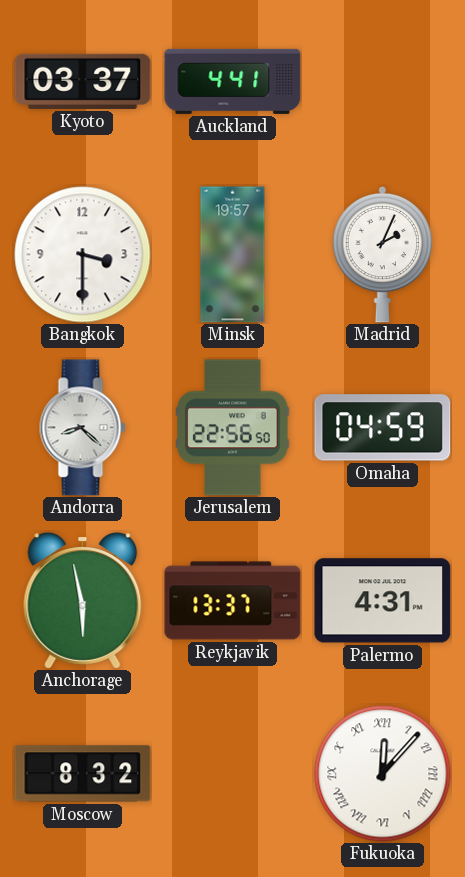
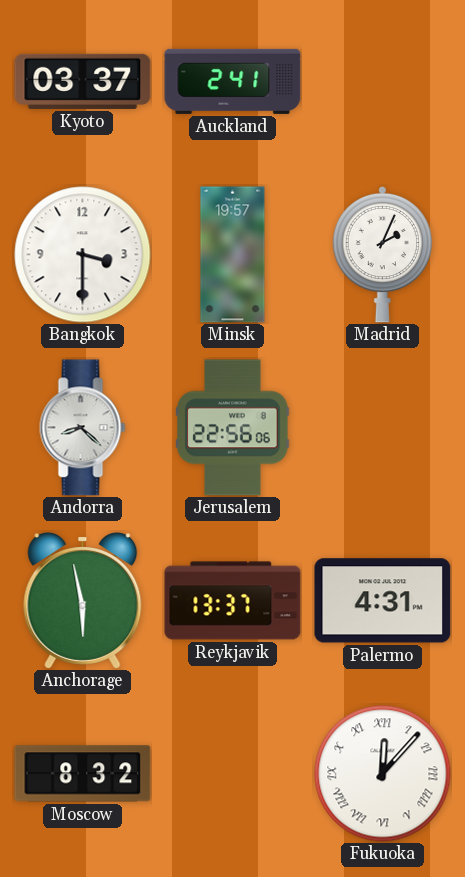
Auckland: 4:41 -> 2:41 (233, 81)
Jerusalem: 22:56:50 -> 22:56:06 (233, 428)
Omaha: 04:59 -> none (383, 428)
